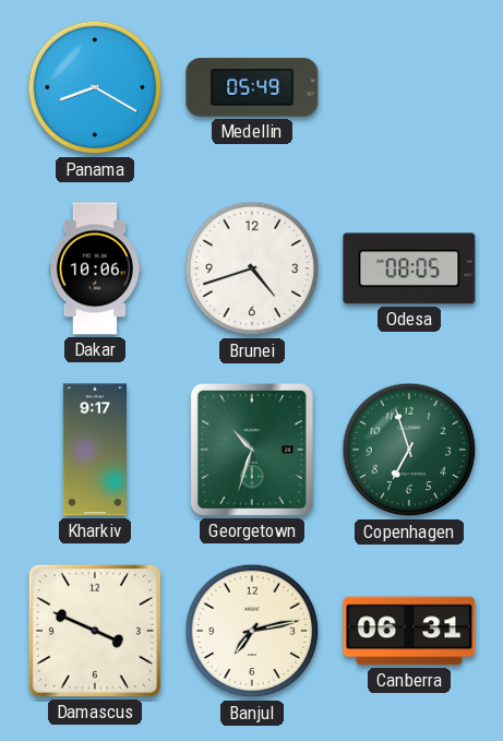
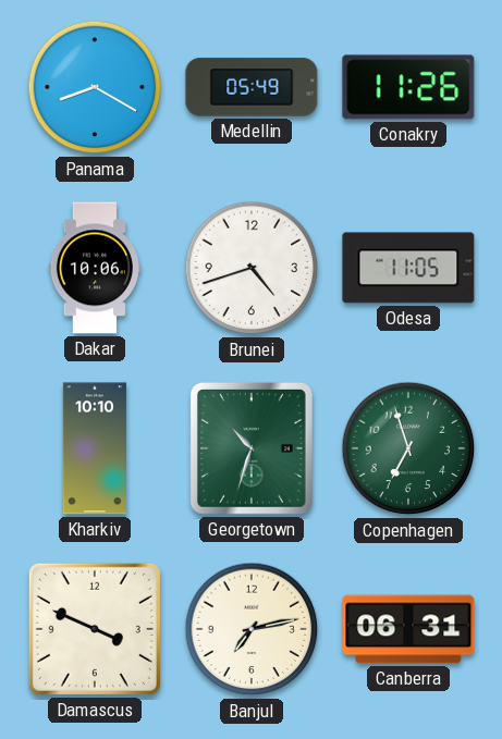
Conakry: none -> 11:26 (408, 87)
Odesa: 08:05 -> 11:05 (408, 268)
Kharkiv: 9:17 -> 10:10 (95, 448)
